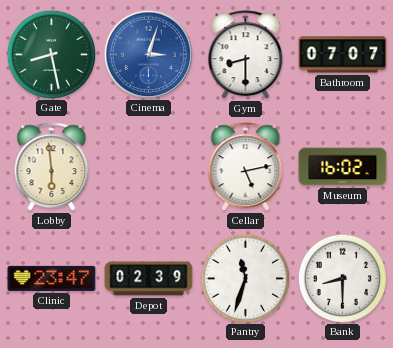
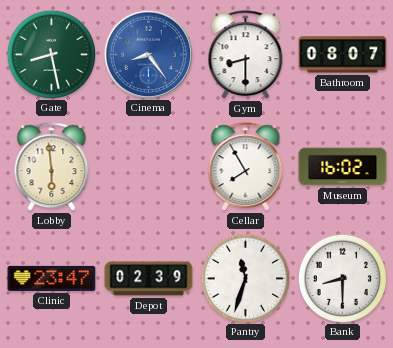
Cinema: 3:03 -> 8:24 (148, 54)
Bathroom: 07:07 -> 08:07 (343, 55)
Cellar: 5:13 -> 7:55 (246, 167)
